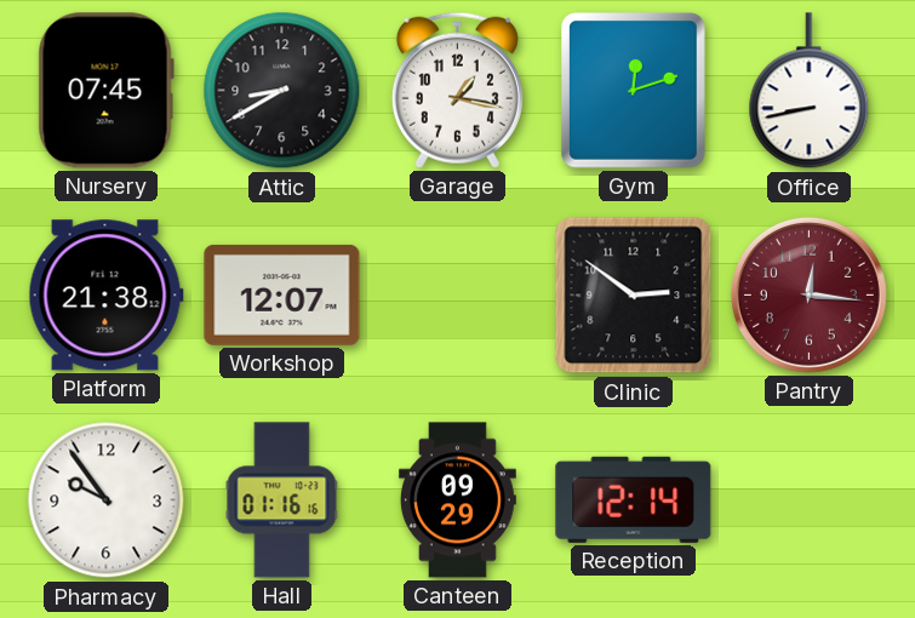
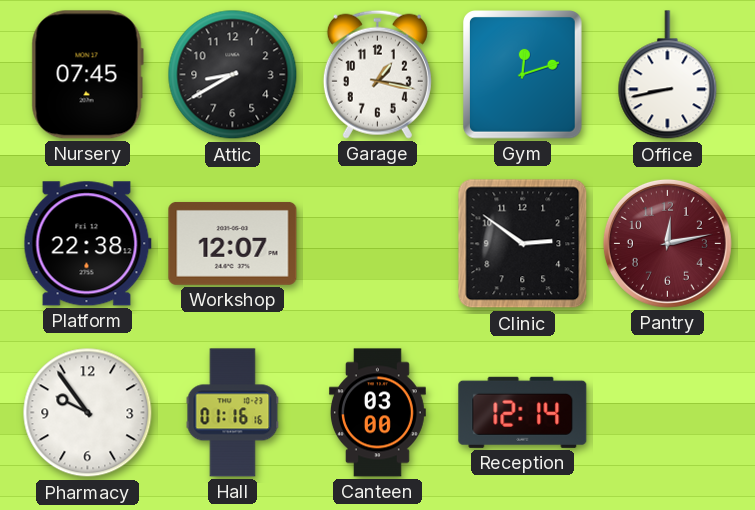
Platform: 21:38 -> 22:38 (87, 244)
Pantry: 12:16 -> 12:13 (667, 243)
Canteen: 09:29 -> 03:00 (377, 413)
